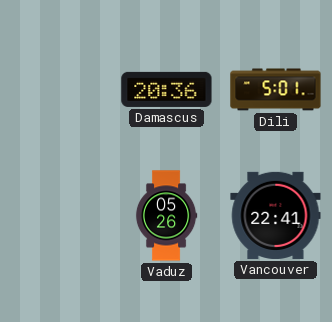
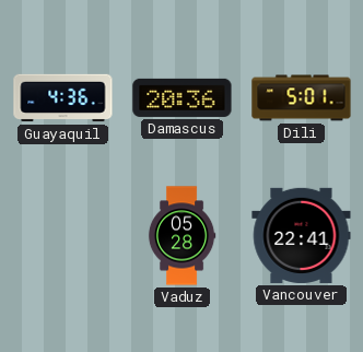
Guayaquil: none -> 4:36 (63, 98)
Vaduz: 05:26 -> 05:28 (181, 236)
